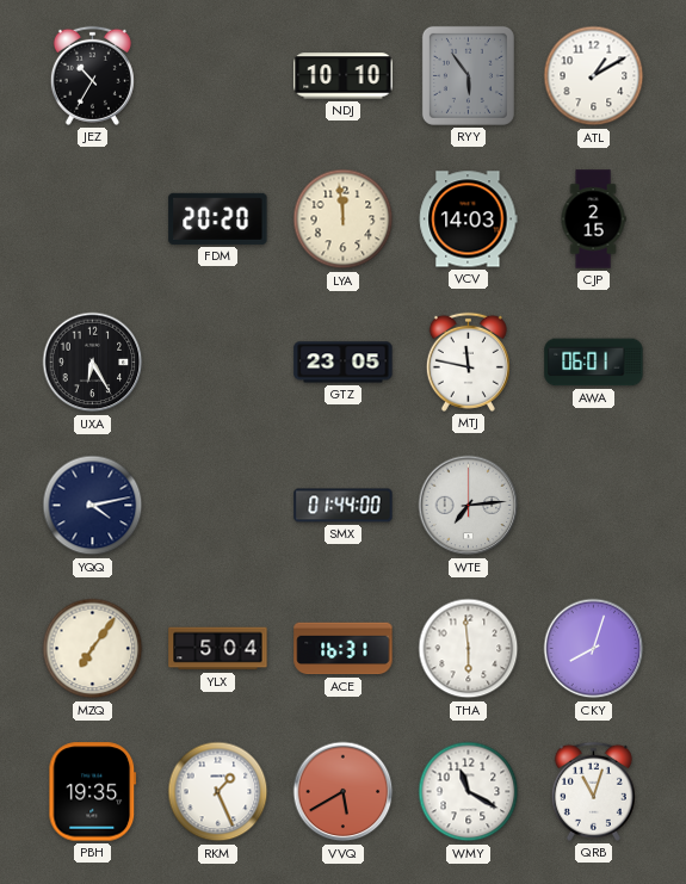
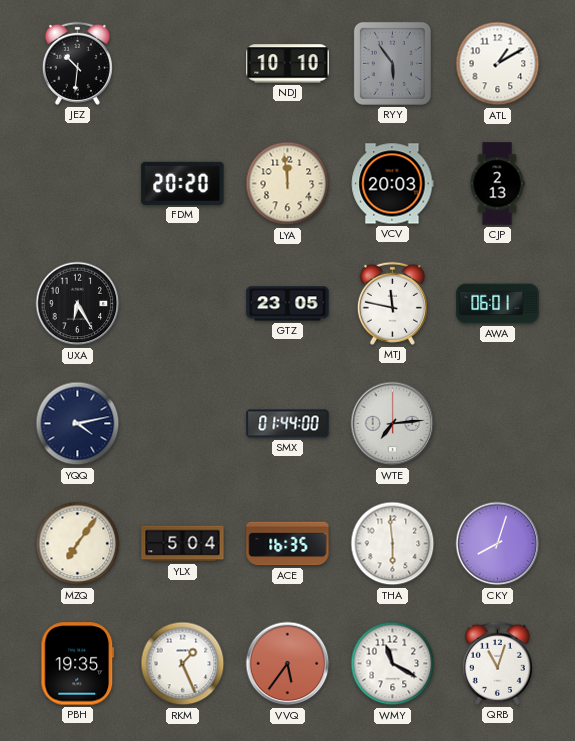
JEZ: 10:35 -> 10:31 (77, 63)
VCV: 14:03 -> 20:03 (392, 184)
CJP: 2:15 -> 2:13 (497, 184)
ACE: 16:31 -> 16:35 (288, 544)
VVQ: 5:40 -> 5:36 (288, 664)
